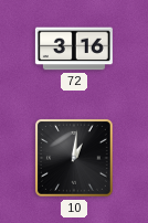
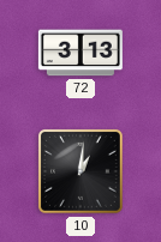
72: 3:16 -> 3:13 (80, 53)
